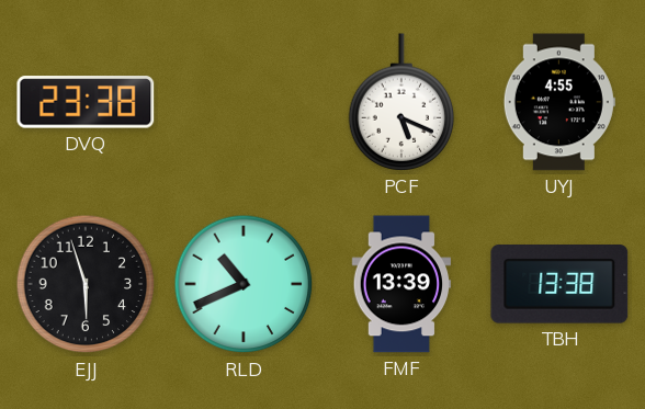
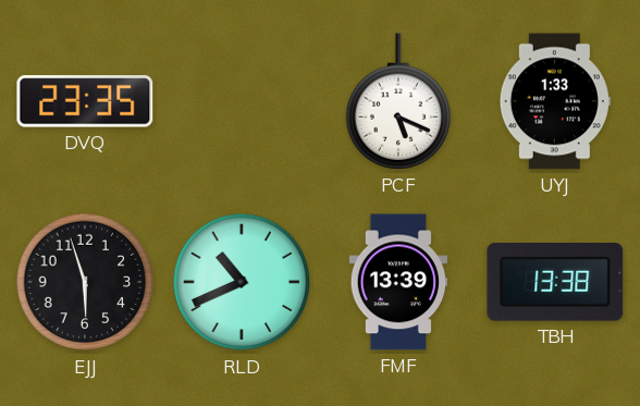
DVQ: 23:38 -> 23:35 (85, 101)
UYJ: 4:55 -> 1:33 (555, 101)
